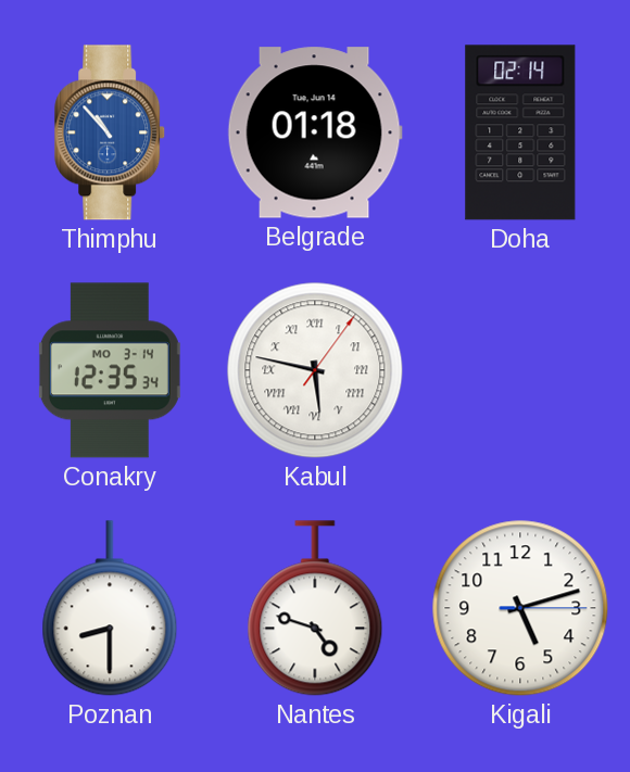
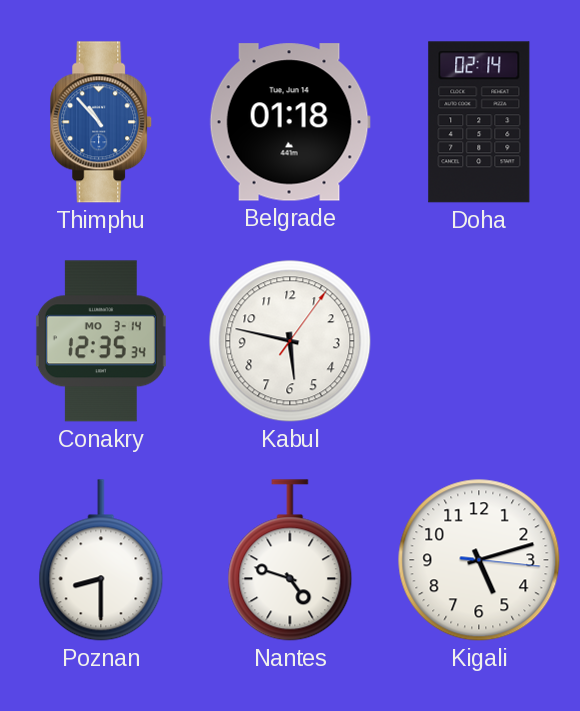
Kabul numerals: Roman -> Arabic (290, 341)
Kigali: 5:12:15 -> 5:12:16 (479, 560)
